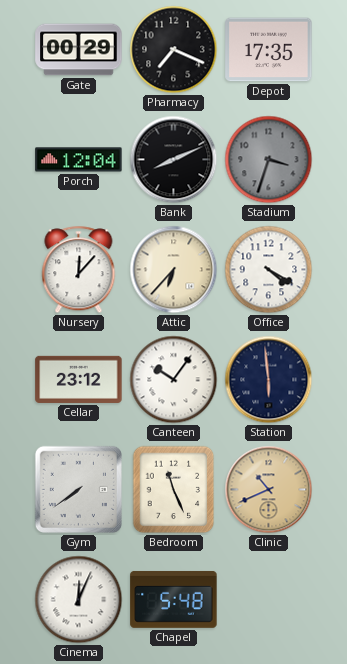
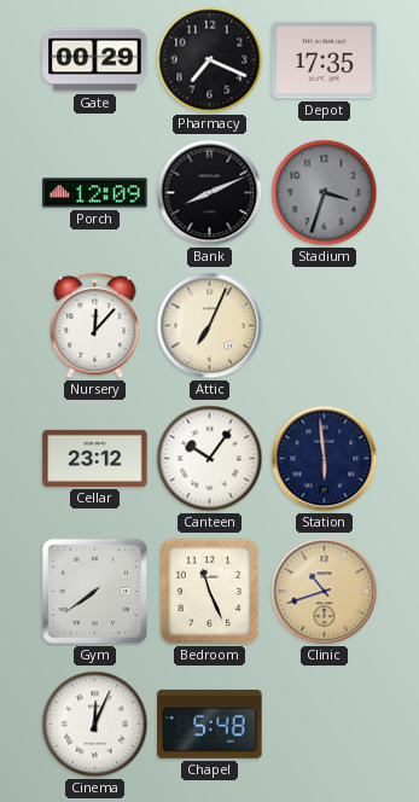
Porch: 12:04 -> 12:09 (95, 193)
Attic: 6:37 -> 7:04 (210, 326)
Office: 4:20 -> none (269, 270)
Clinic: 10:41 -> 10:42 (325, 592)
